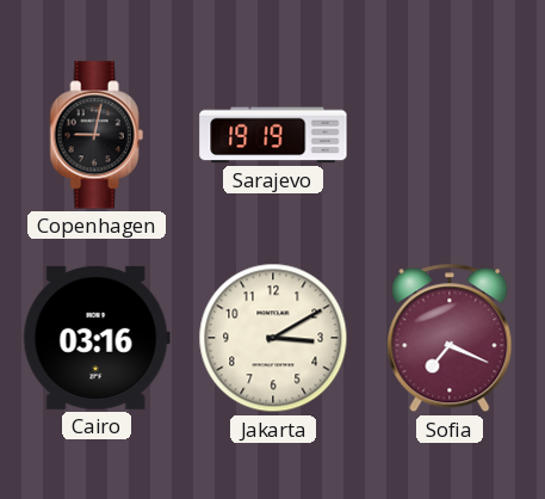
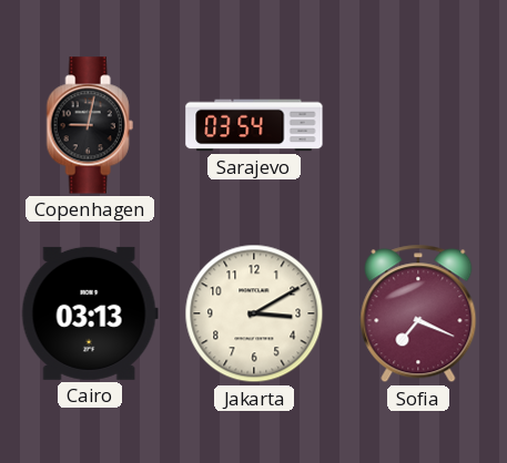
Sarajevo: 19:19 -> 03:54 (254, 125)
Cairo: 03:16 -> 03:13 (90, 313)
